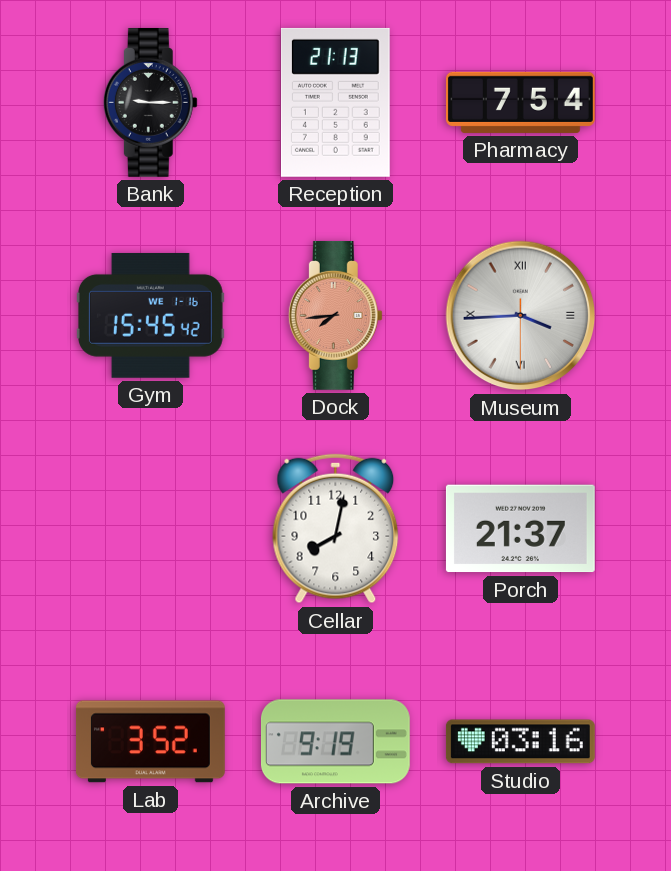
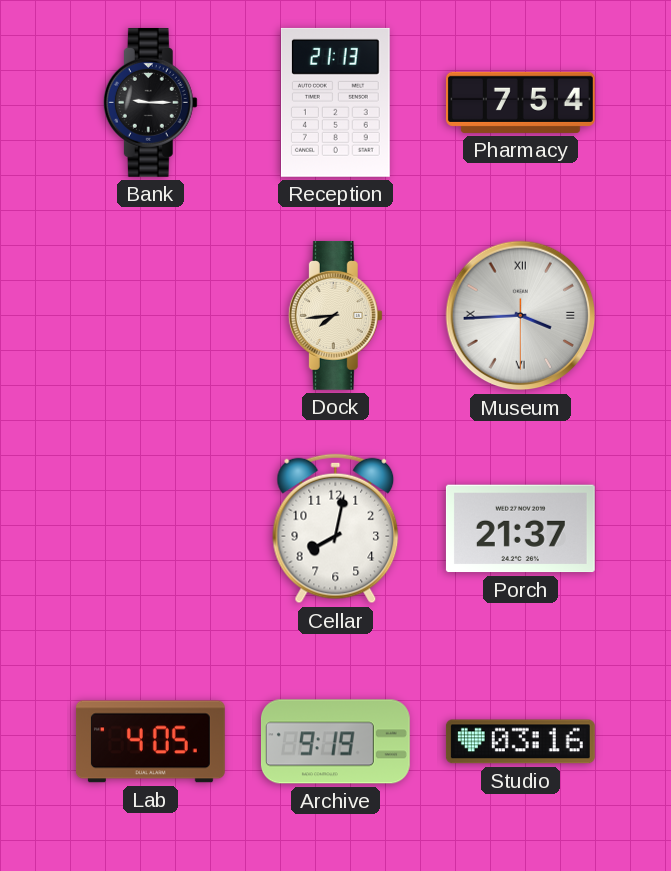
Gym: 15:45 -> none (150, 315)
Dock dial: salmon -> cream (335, 315)
Lab: 3:52 -> 4:05 (150, 742)
